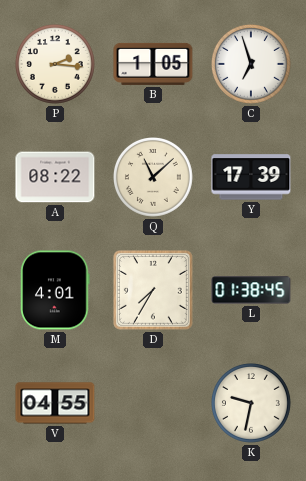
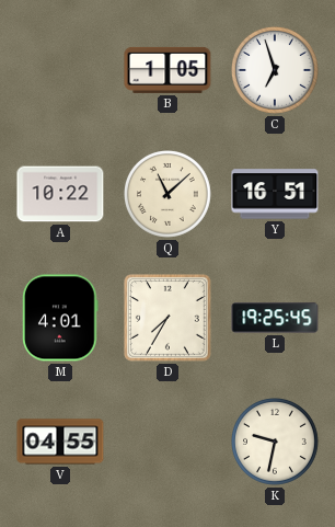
P: 2:16 -> none (56, 65)
A: 08:22 -> 10:22 (60, 194)
Y: 17:39 -> 16:51 (275, 194)
L: 01:38 -> 19:25 (275, 318)
